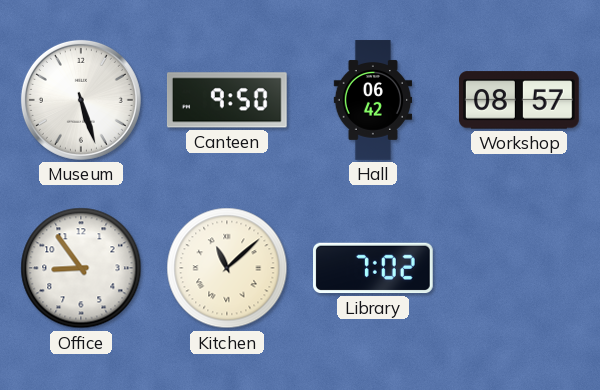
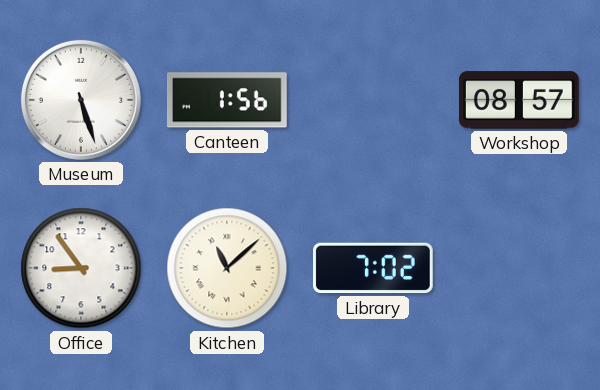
Canteen: 9:50 -> 1:56 (227, 100)
Hall: 06:42 -> none (373, 100)
